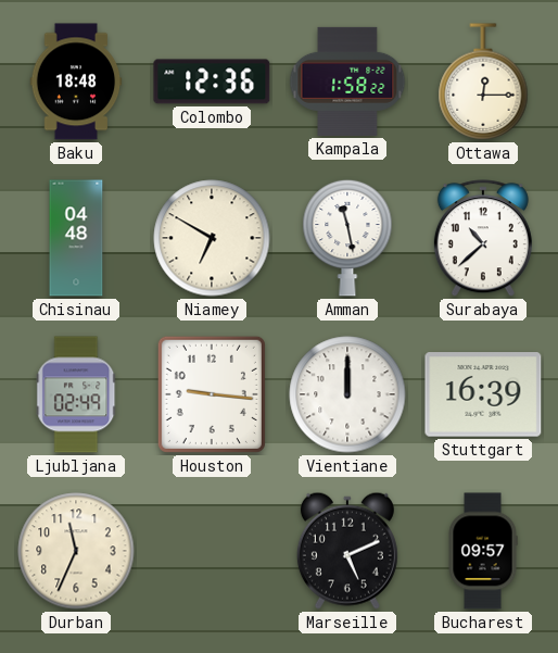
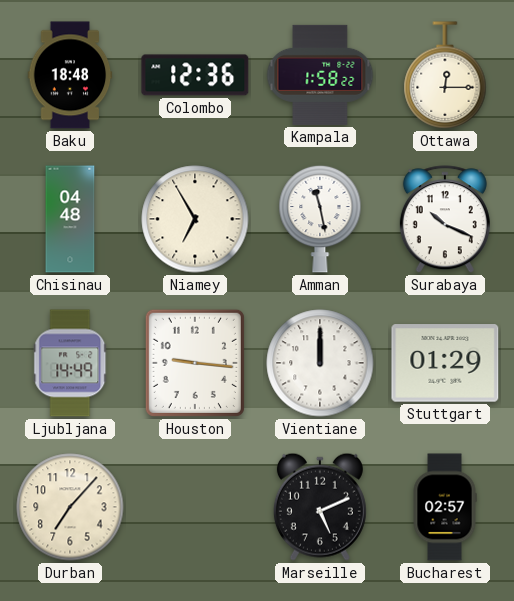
Niamey: 6:50 -> 6:55 (195, 219)
Surabaya: 10:38 -> 10:19 (445, 220)
Ljubljana: 02:49 -> 14:49 (70, 363)
Stuttgart: 16:39 -> 01:29 (445, 363)
Durban: 11:34 -> 7:07 (70, 507)
Bucharest: 09:57 -> 02:57 (445, 507)
